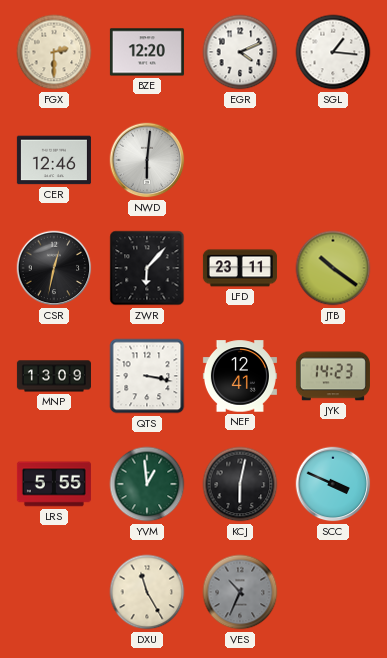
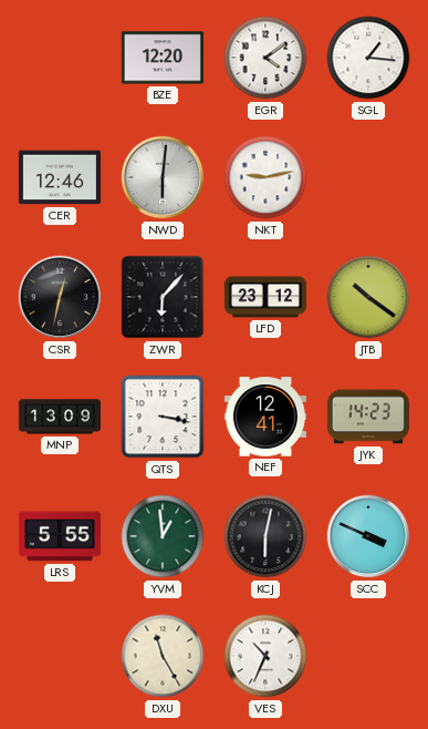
FGX: 2:30 -> none (54, 52)
EGR: 4:11 -> 4:09 (265, 58)
NKT: none -> 9:13 (265, 177)
LFD: 23:11 -> 23:12 (265, 297)
VES dial: grey -> white (265, 656)
